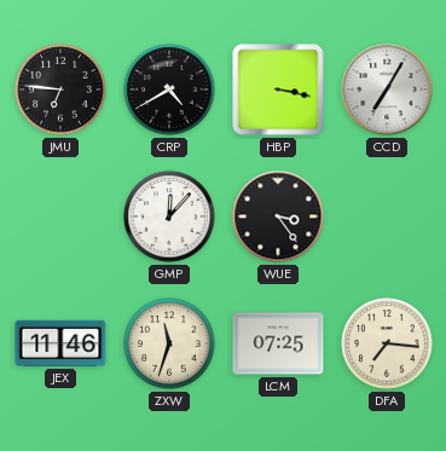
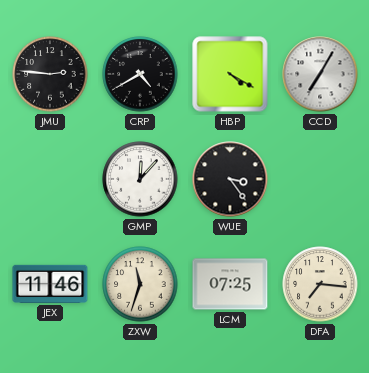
JMU: 6:46 -> 2:46 (50, 74)
HBP: 3:17 -> 4:20 (230, 74)
